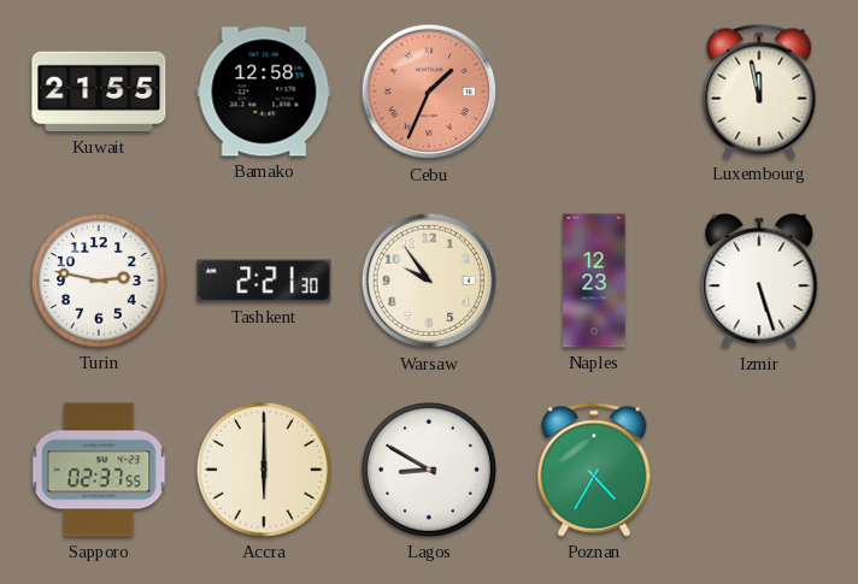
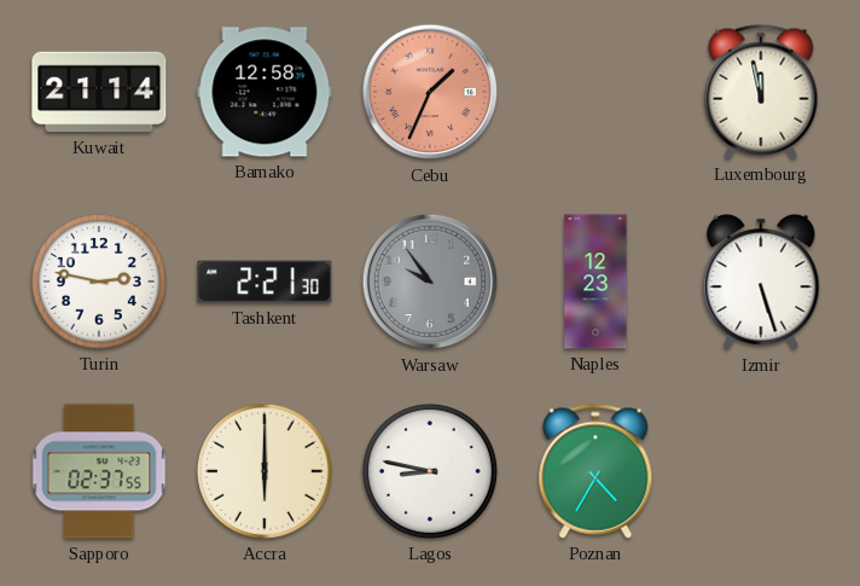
Kuwait: 21:55 -> 21:14 (99, 92)
Warsaw dial: cream -> grey (430, 282)
Lagos: 8:50 -> 8:47 (430, 471)
